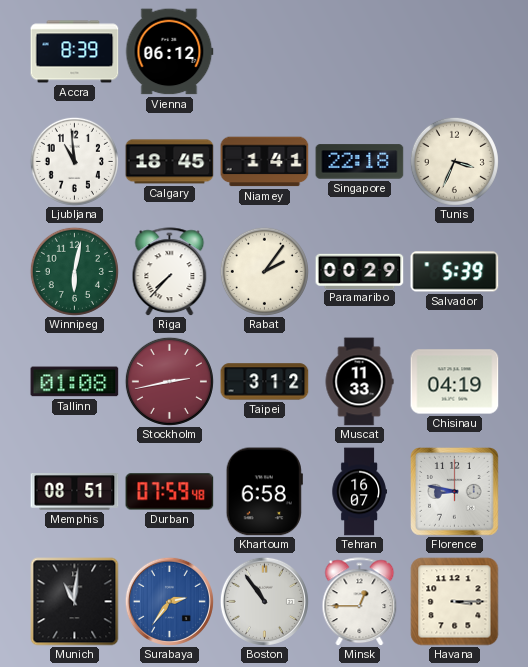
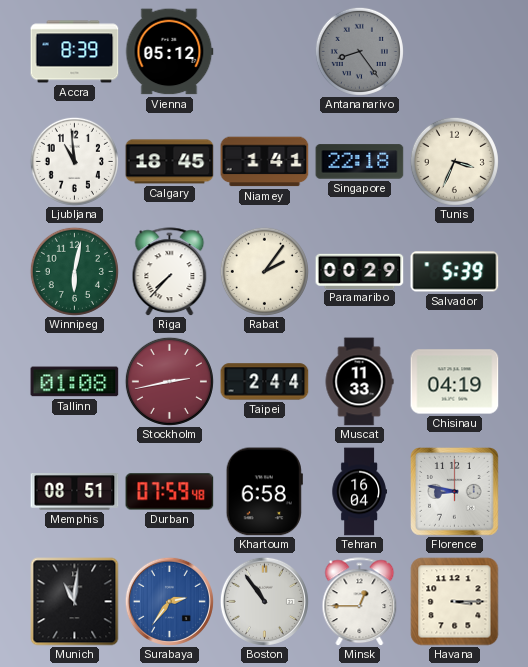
Vienna: 06:12 -> 05:12 (169, 52)
Antananarivo: none -> 8:24 (359, 51)
Taipei: 3:12 -> 2:44 (265, 382)
Tehran: 16:07 -> 16:04 (359, 492)
